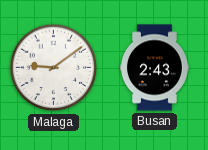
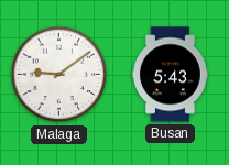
Busan: 2:43 -> 5:43 (170, 75)
